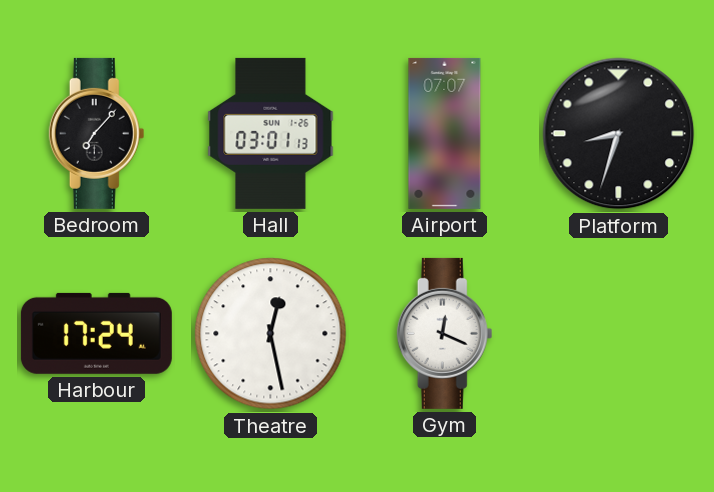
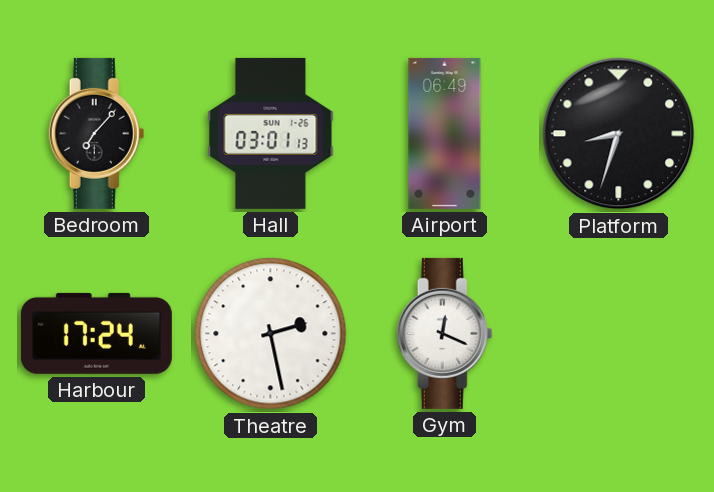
Airport: 07:07 -> 06:49 (445, 133)
Theatre: 12:28 -> 2:28 (271, 334)
